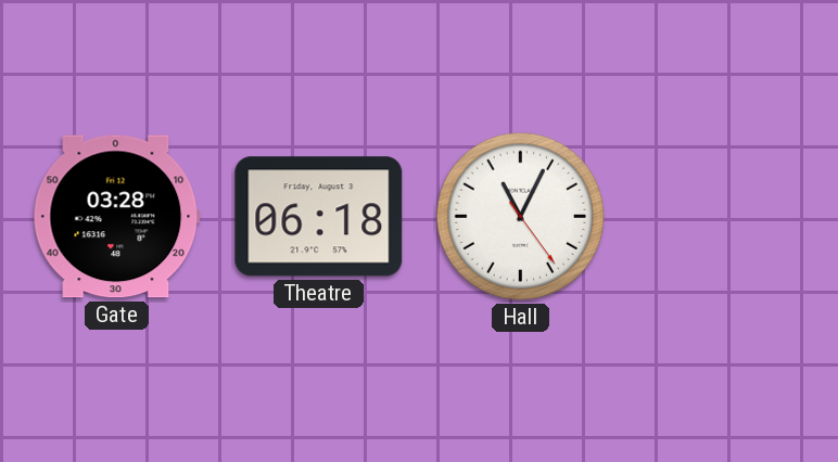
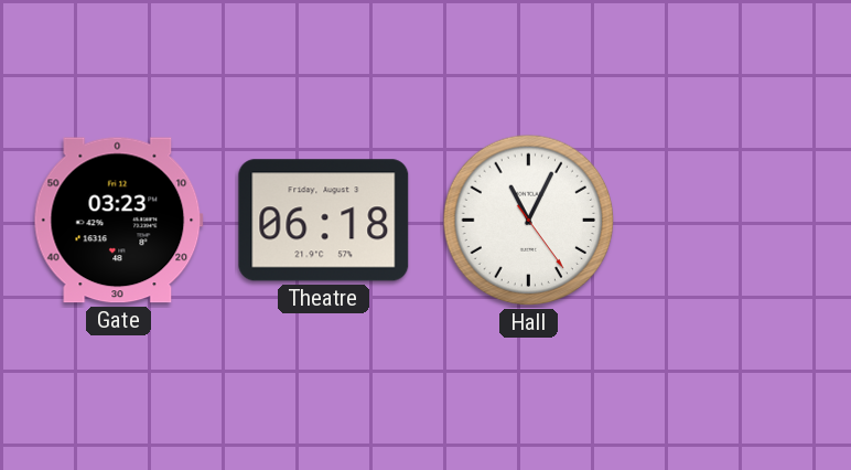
Gate: 03:28 -> 03:23 (118, 221)
